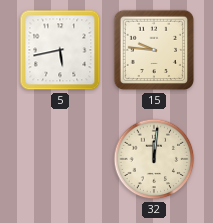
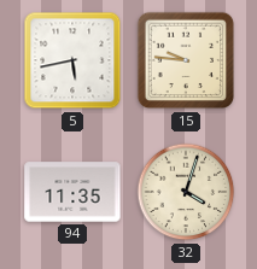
94: none -> 11:35 (72, 192)
32: 12:01 -> 4:03 (186, 192)
